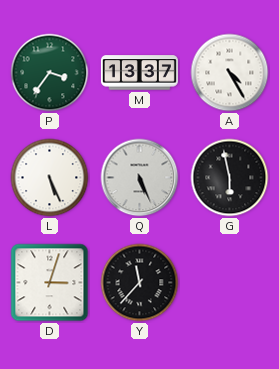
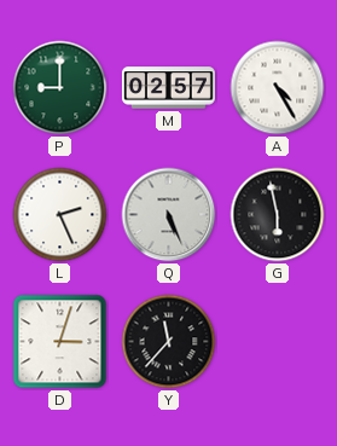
P: 3:36 -> 9:00 (60, 88)
M: 13:37 -> 02:57 (168, 88)
L: 5:26 -> 2:26 (60, 215)
